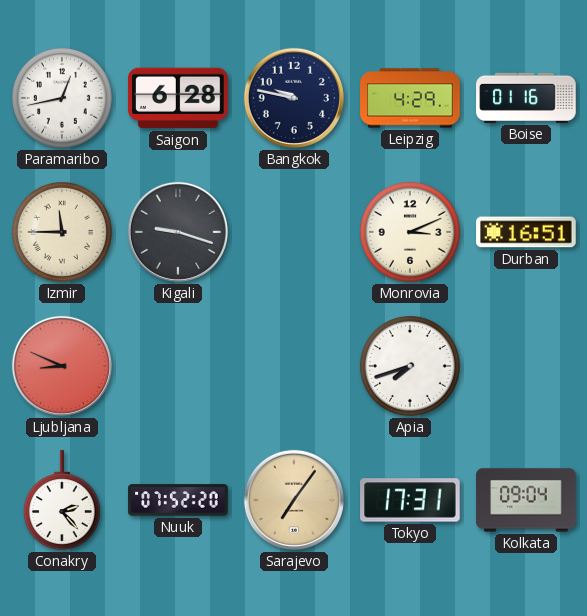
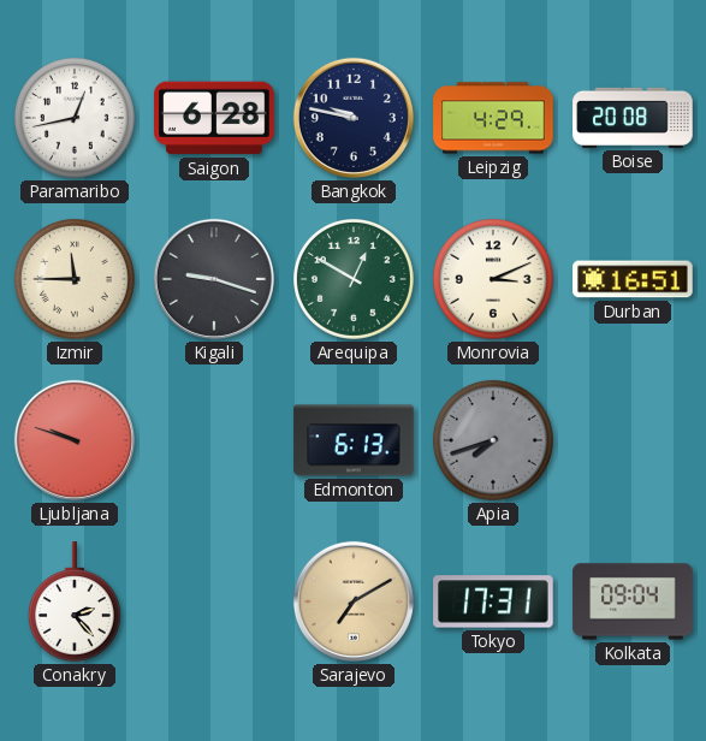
Boise: 01:16 -> 20:08 (633, 118)
Arequipa: none -> 12:50 (354, 279)
Ljubljana: 8:49 -> 9:48 (75, 440)
Edmonton: none -> 6:13 (354, 440)
Apia dial: white -> grey (493, 440)
Nuuk: 07:52 -> none (178, 500)
Sarajevo: 7:06 -> 7:10 (354, 601)
